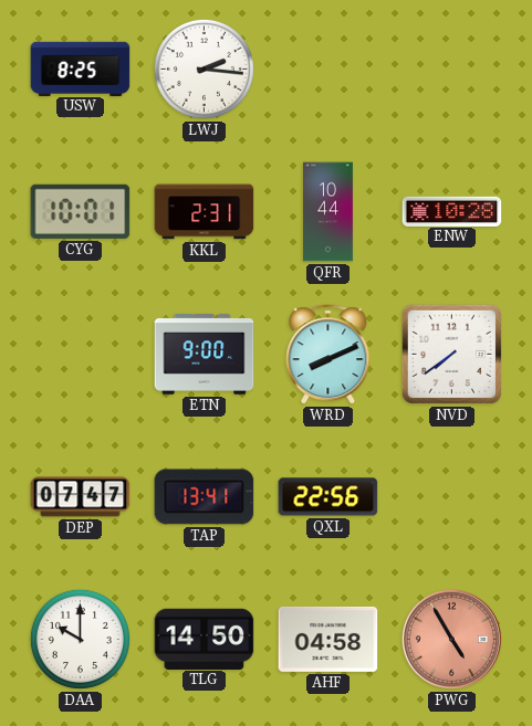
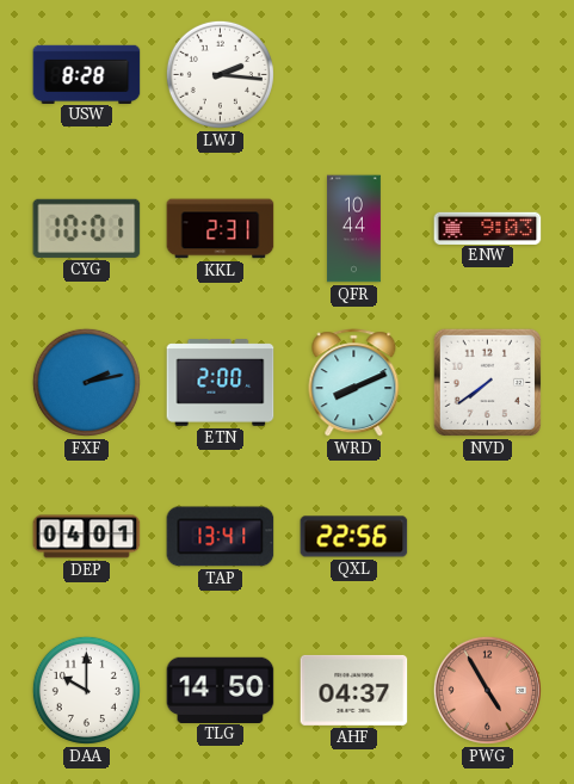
USW: 8:25 -> 8:28 (87, 74)
ENW: 10:28 -> 9:03 (488, 228)
FXF: none -> 2:13 (86, 382)
ETN: 9:00 -> 2:00 (221, 383)
DEP: 07:47 -> 04:01 (87, 537)
AHF: 04:58 -> 04:37 (354, 690)
